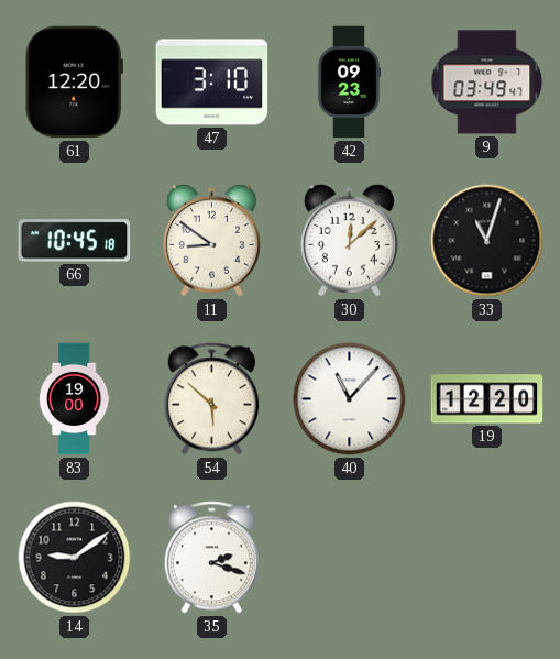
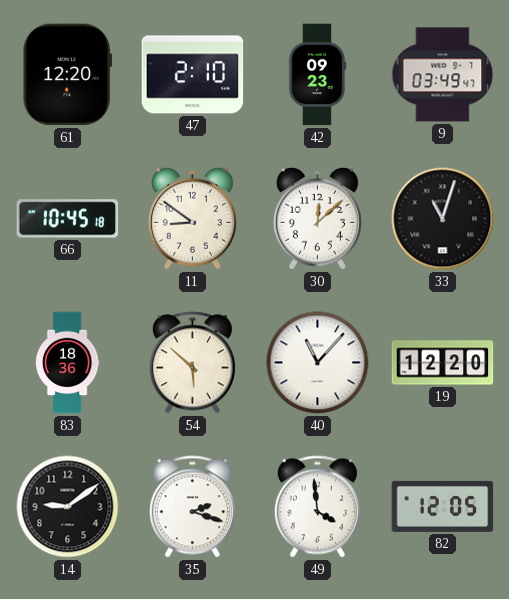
47: 3:10 -> 2:10 (193, 75)
83: 19:00 -> 18:36 (67, 363)
49: none -> 3:59 (317, 507)
82: none -> 12:05 (443, 506)
